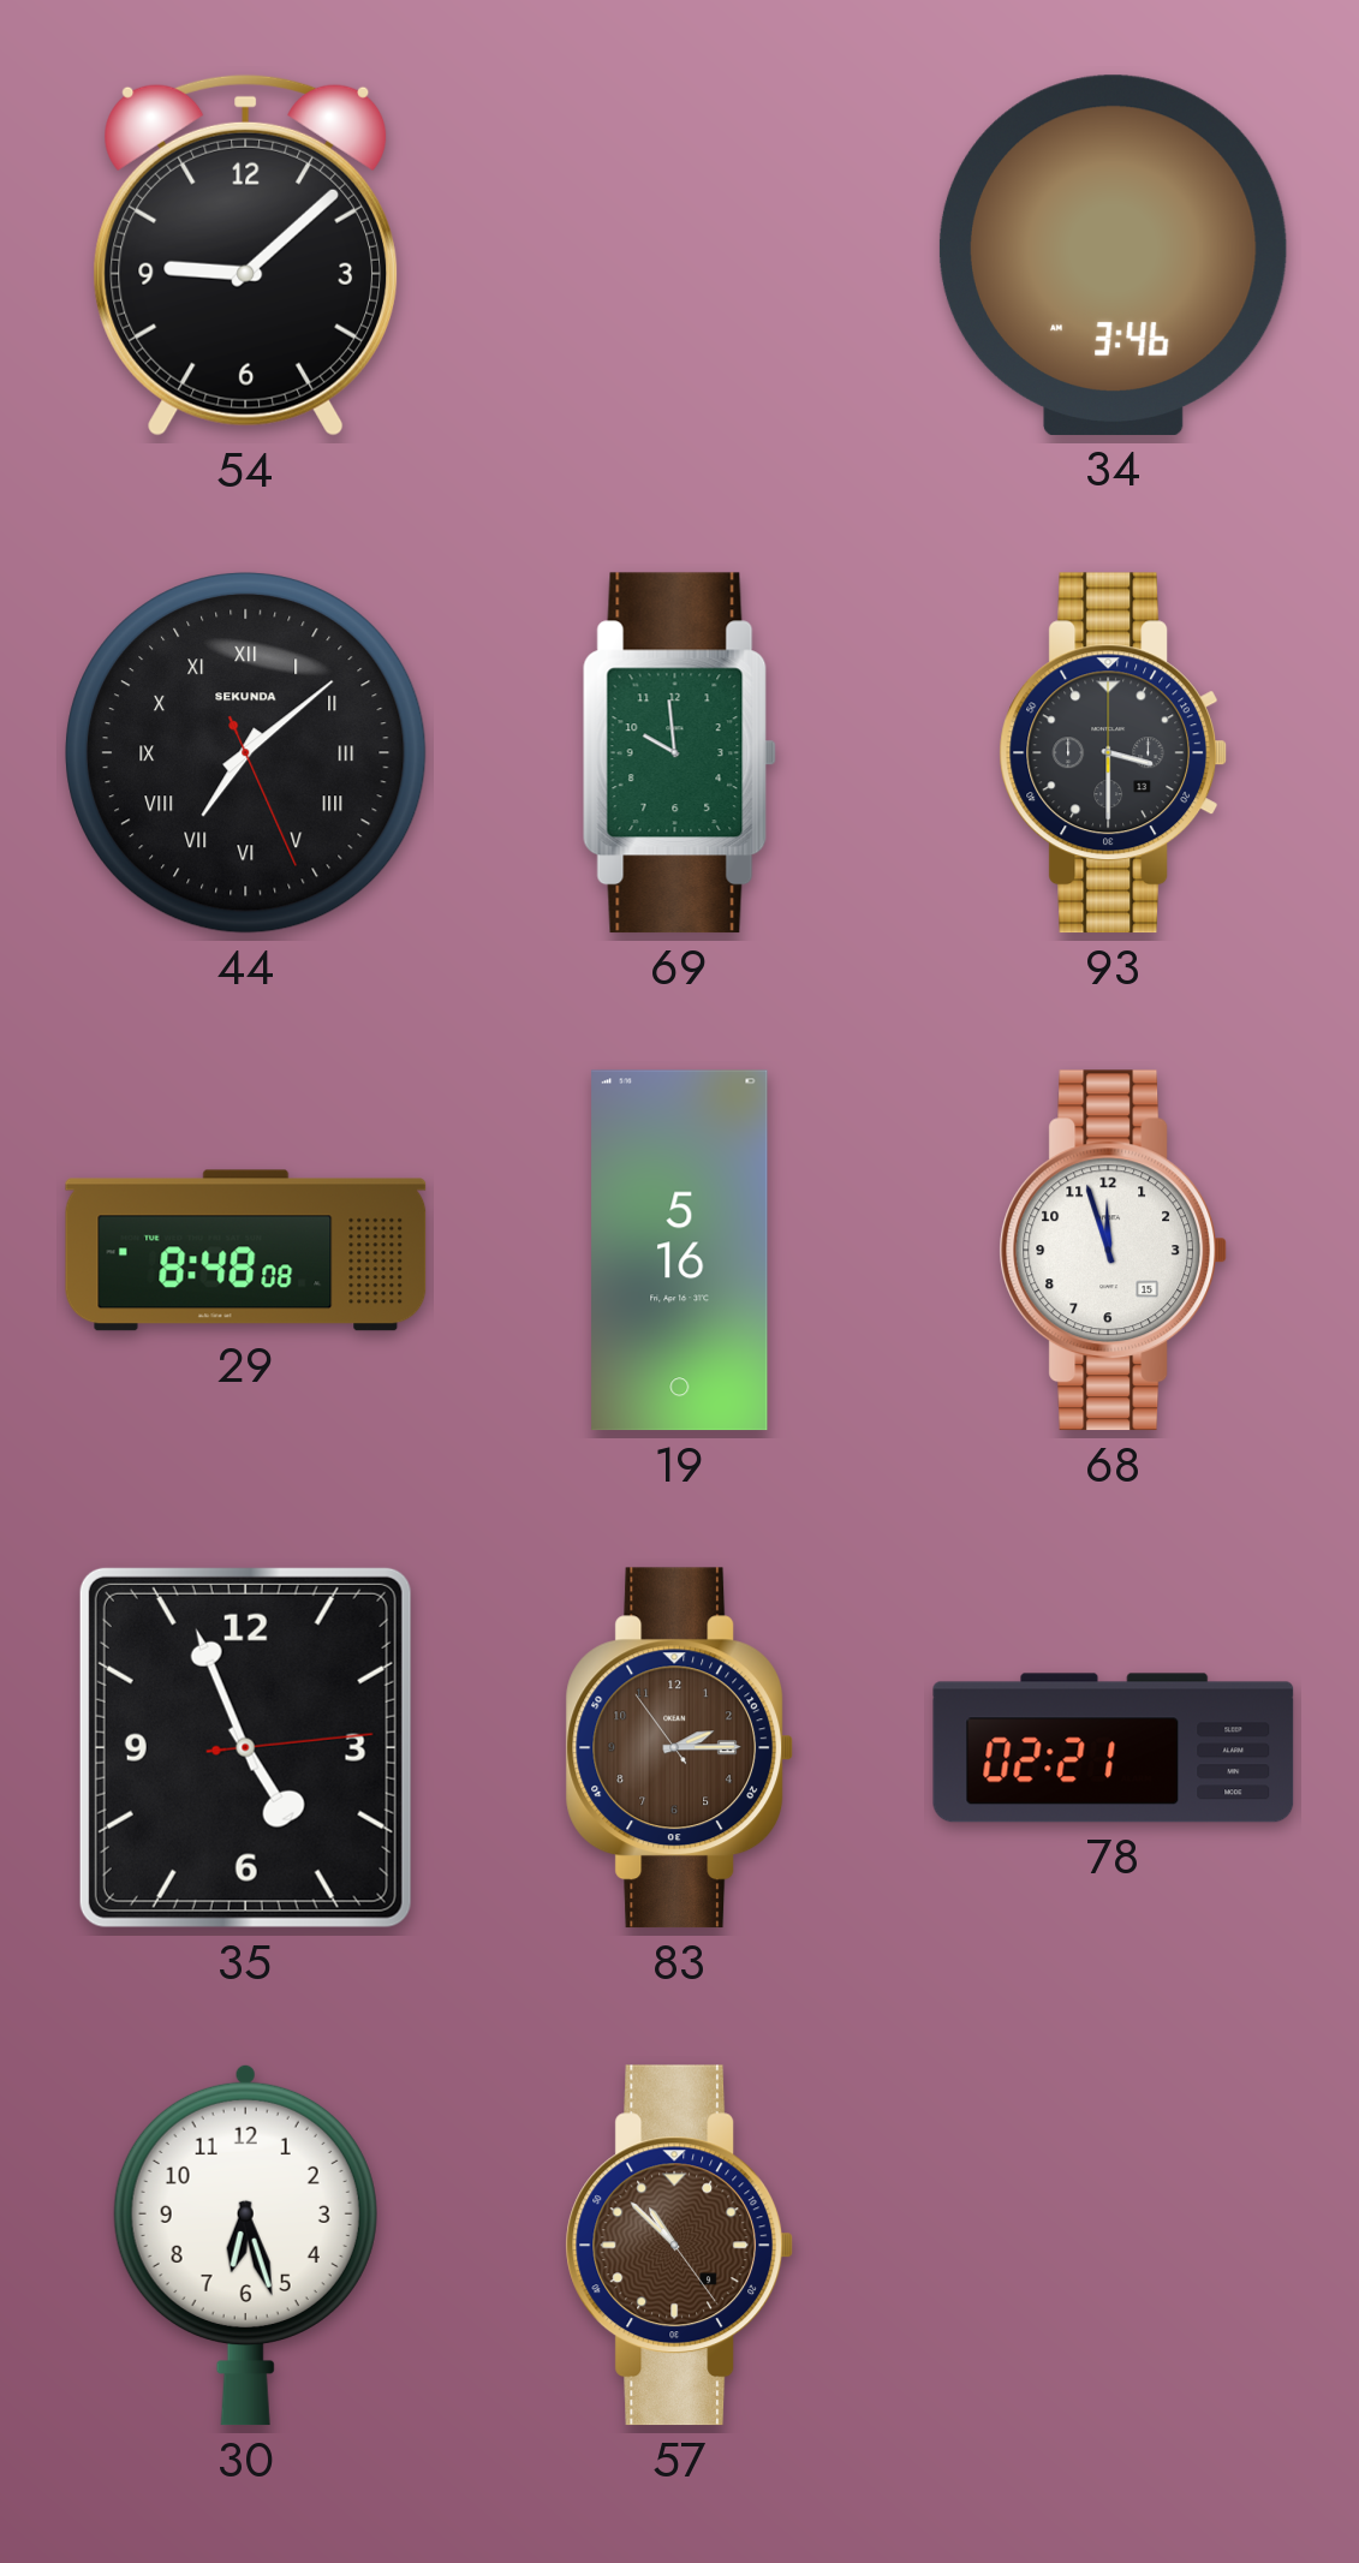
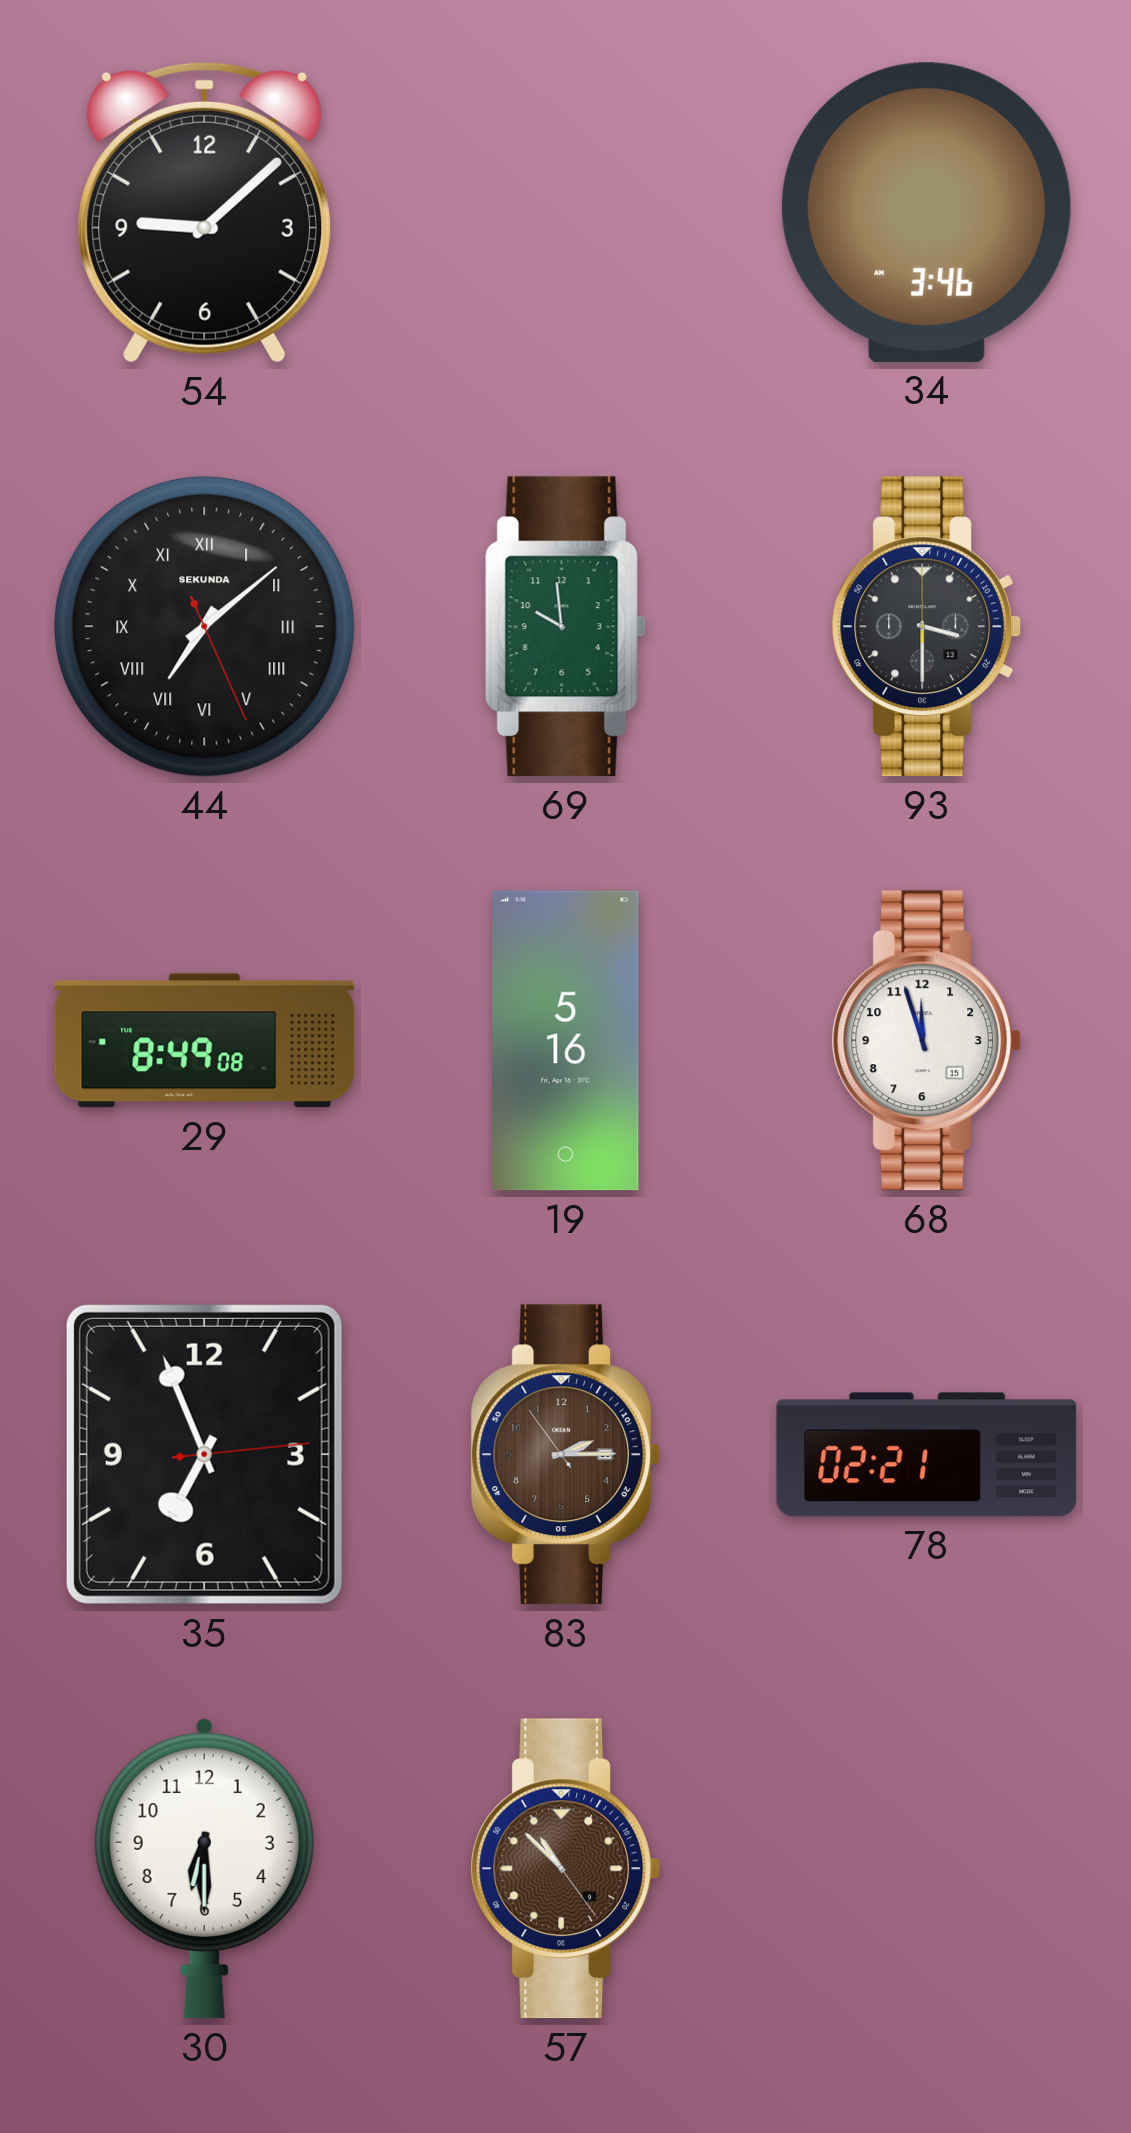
29: 8:48 -> 8:49 (205, 1041)
35: 4:56 -> 6:56 (204, 1454)
30: 6:27 -> 6:30 (204, 1868)
